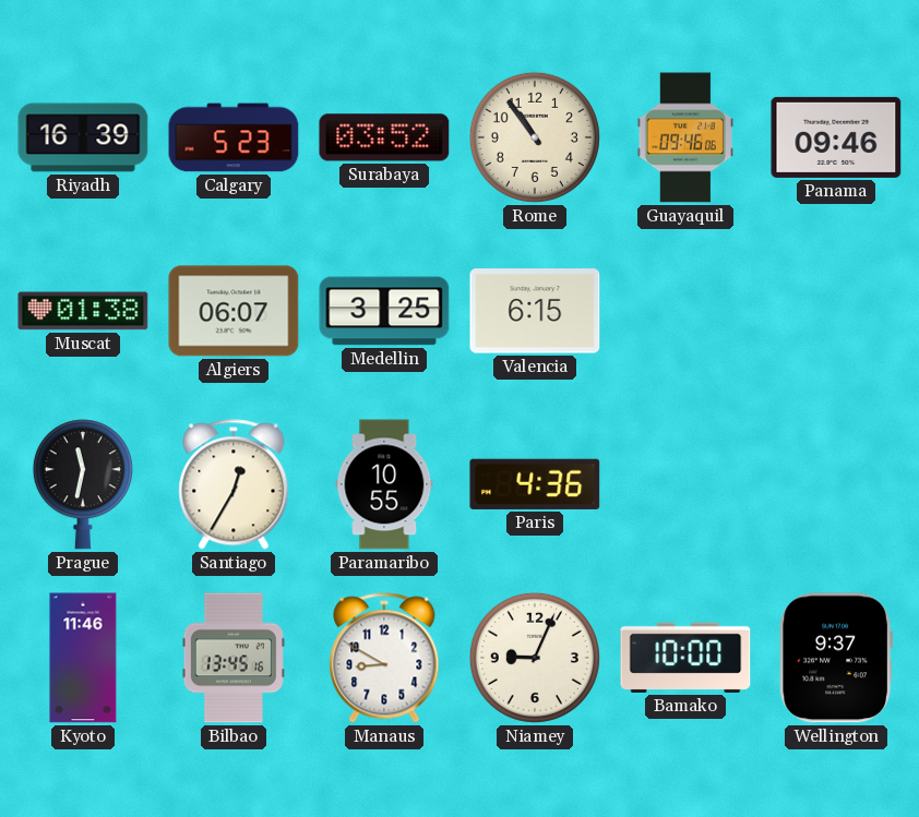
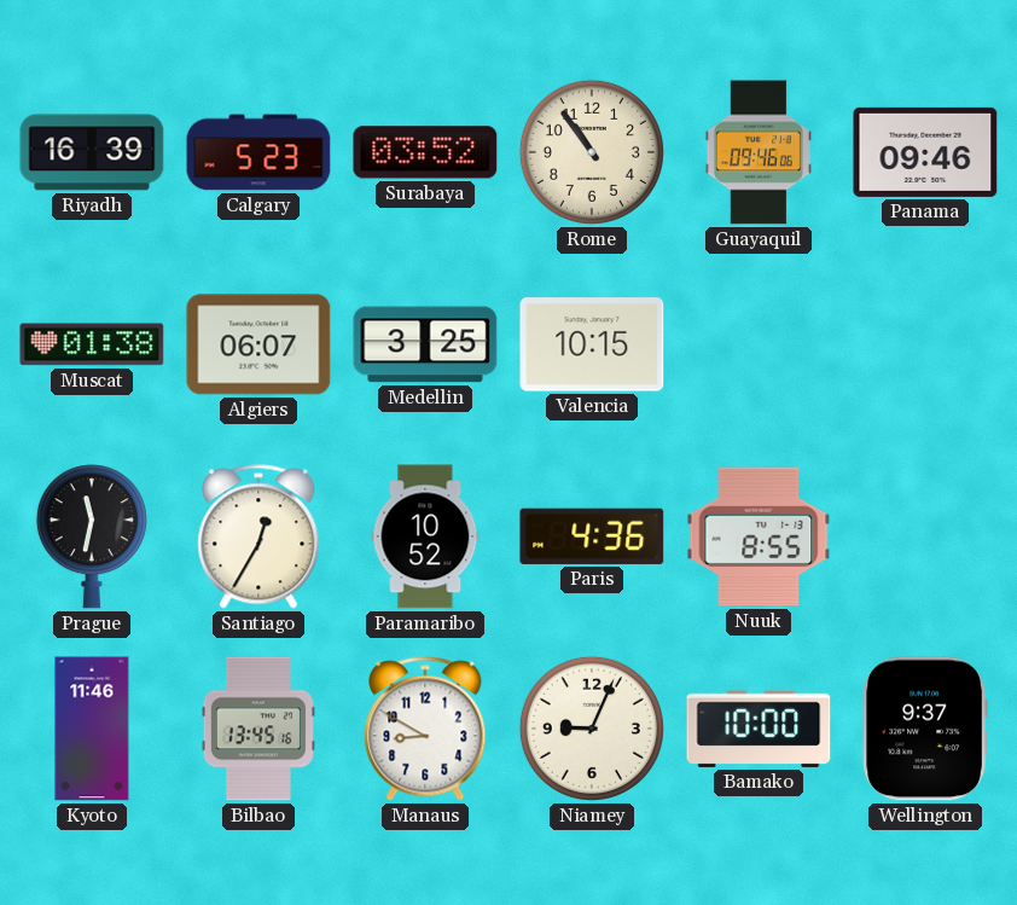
Valencia: 6:15 -> 10:15 (592, 344)
Paramaribo: 10:55 -> 10:52 (425, 536)
Nuuk: none -> 8:55 (759, 536)
